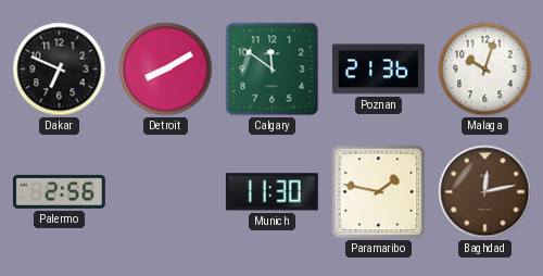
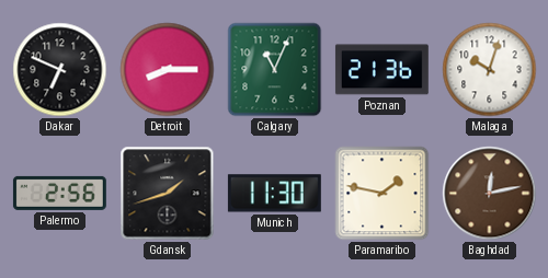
Detroit: 8:10 -> 8:15 (168, 70)
Calgary: 11:51 -> 11:04 (275, 70)
Gdansk: none -> 1:42 (168, 194)
